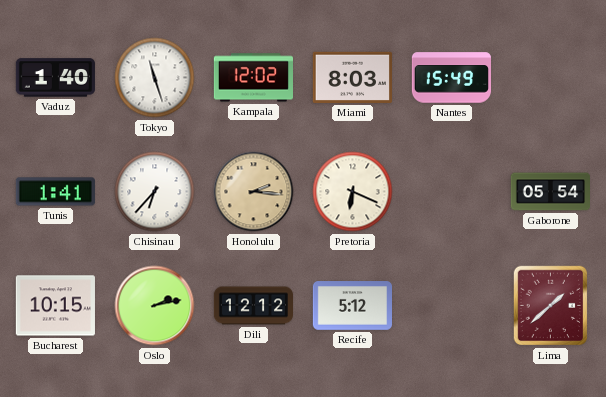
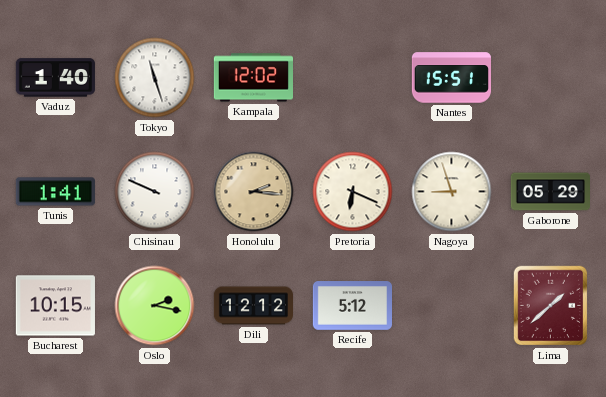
Miami: 8:03 -> none (352, 77)
Nantes: 15:49 -> 15:51 (451, 78)
Chisinau: 6:37 -> 9:49 (155, 192)
Nagoya: none -> 8:57 (452, 192)
Gaborone: 05:54 -> 05:29 (551, 192)
Oslo: 2:13 -> 2:17 (155, 306)
